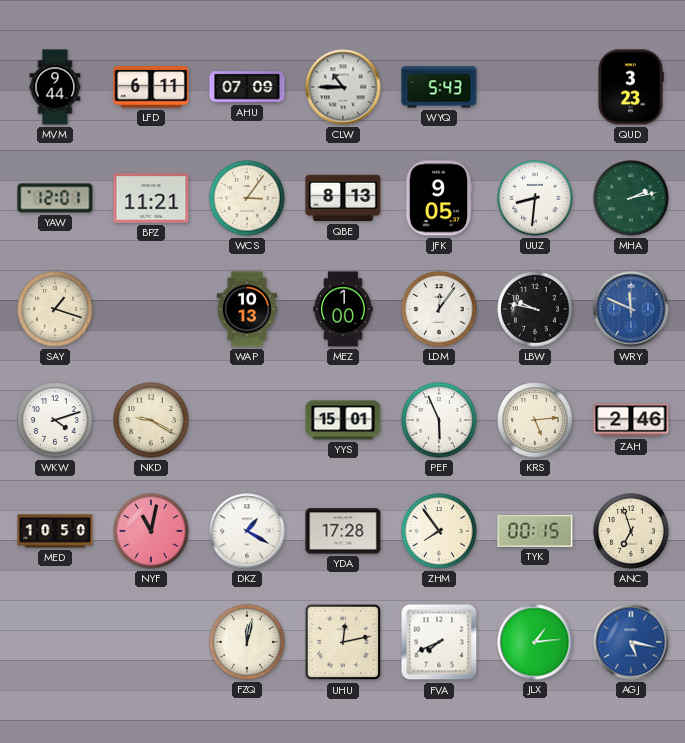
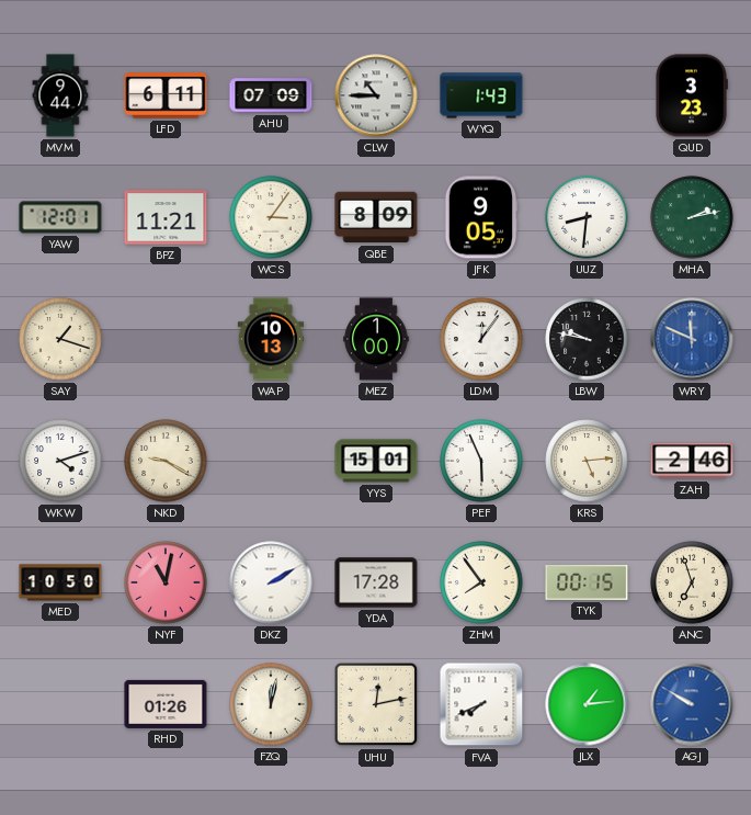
WYQ: 5:43 -> 1:43 (481, 95)
QBE: 8:13 -> 8:09 (376, 217)
DKZ: 1:20 -> 2:10 (271, 582)
RHD: none -> 01:26 (166, 704)
AGJ: 5:17 -> 9:50 (692, 704)
